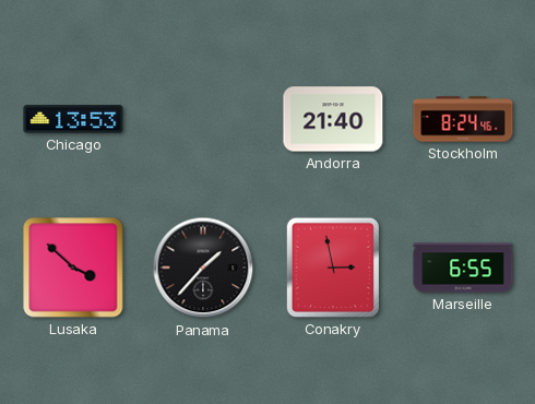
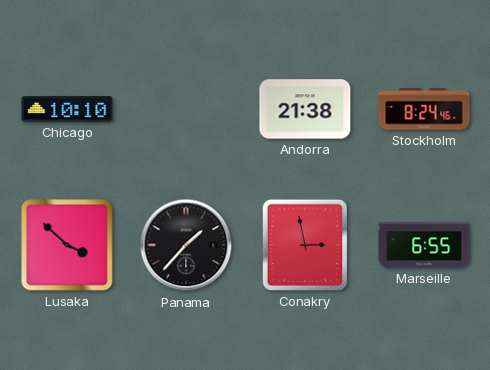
Chicago: 13:53 -> 10:10 (67, 109)
Andorra: 21:40 -> 21:38 (305, 109)
